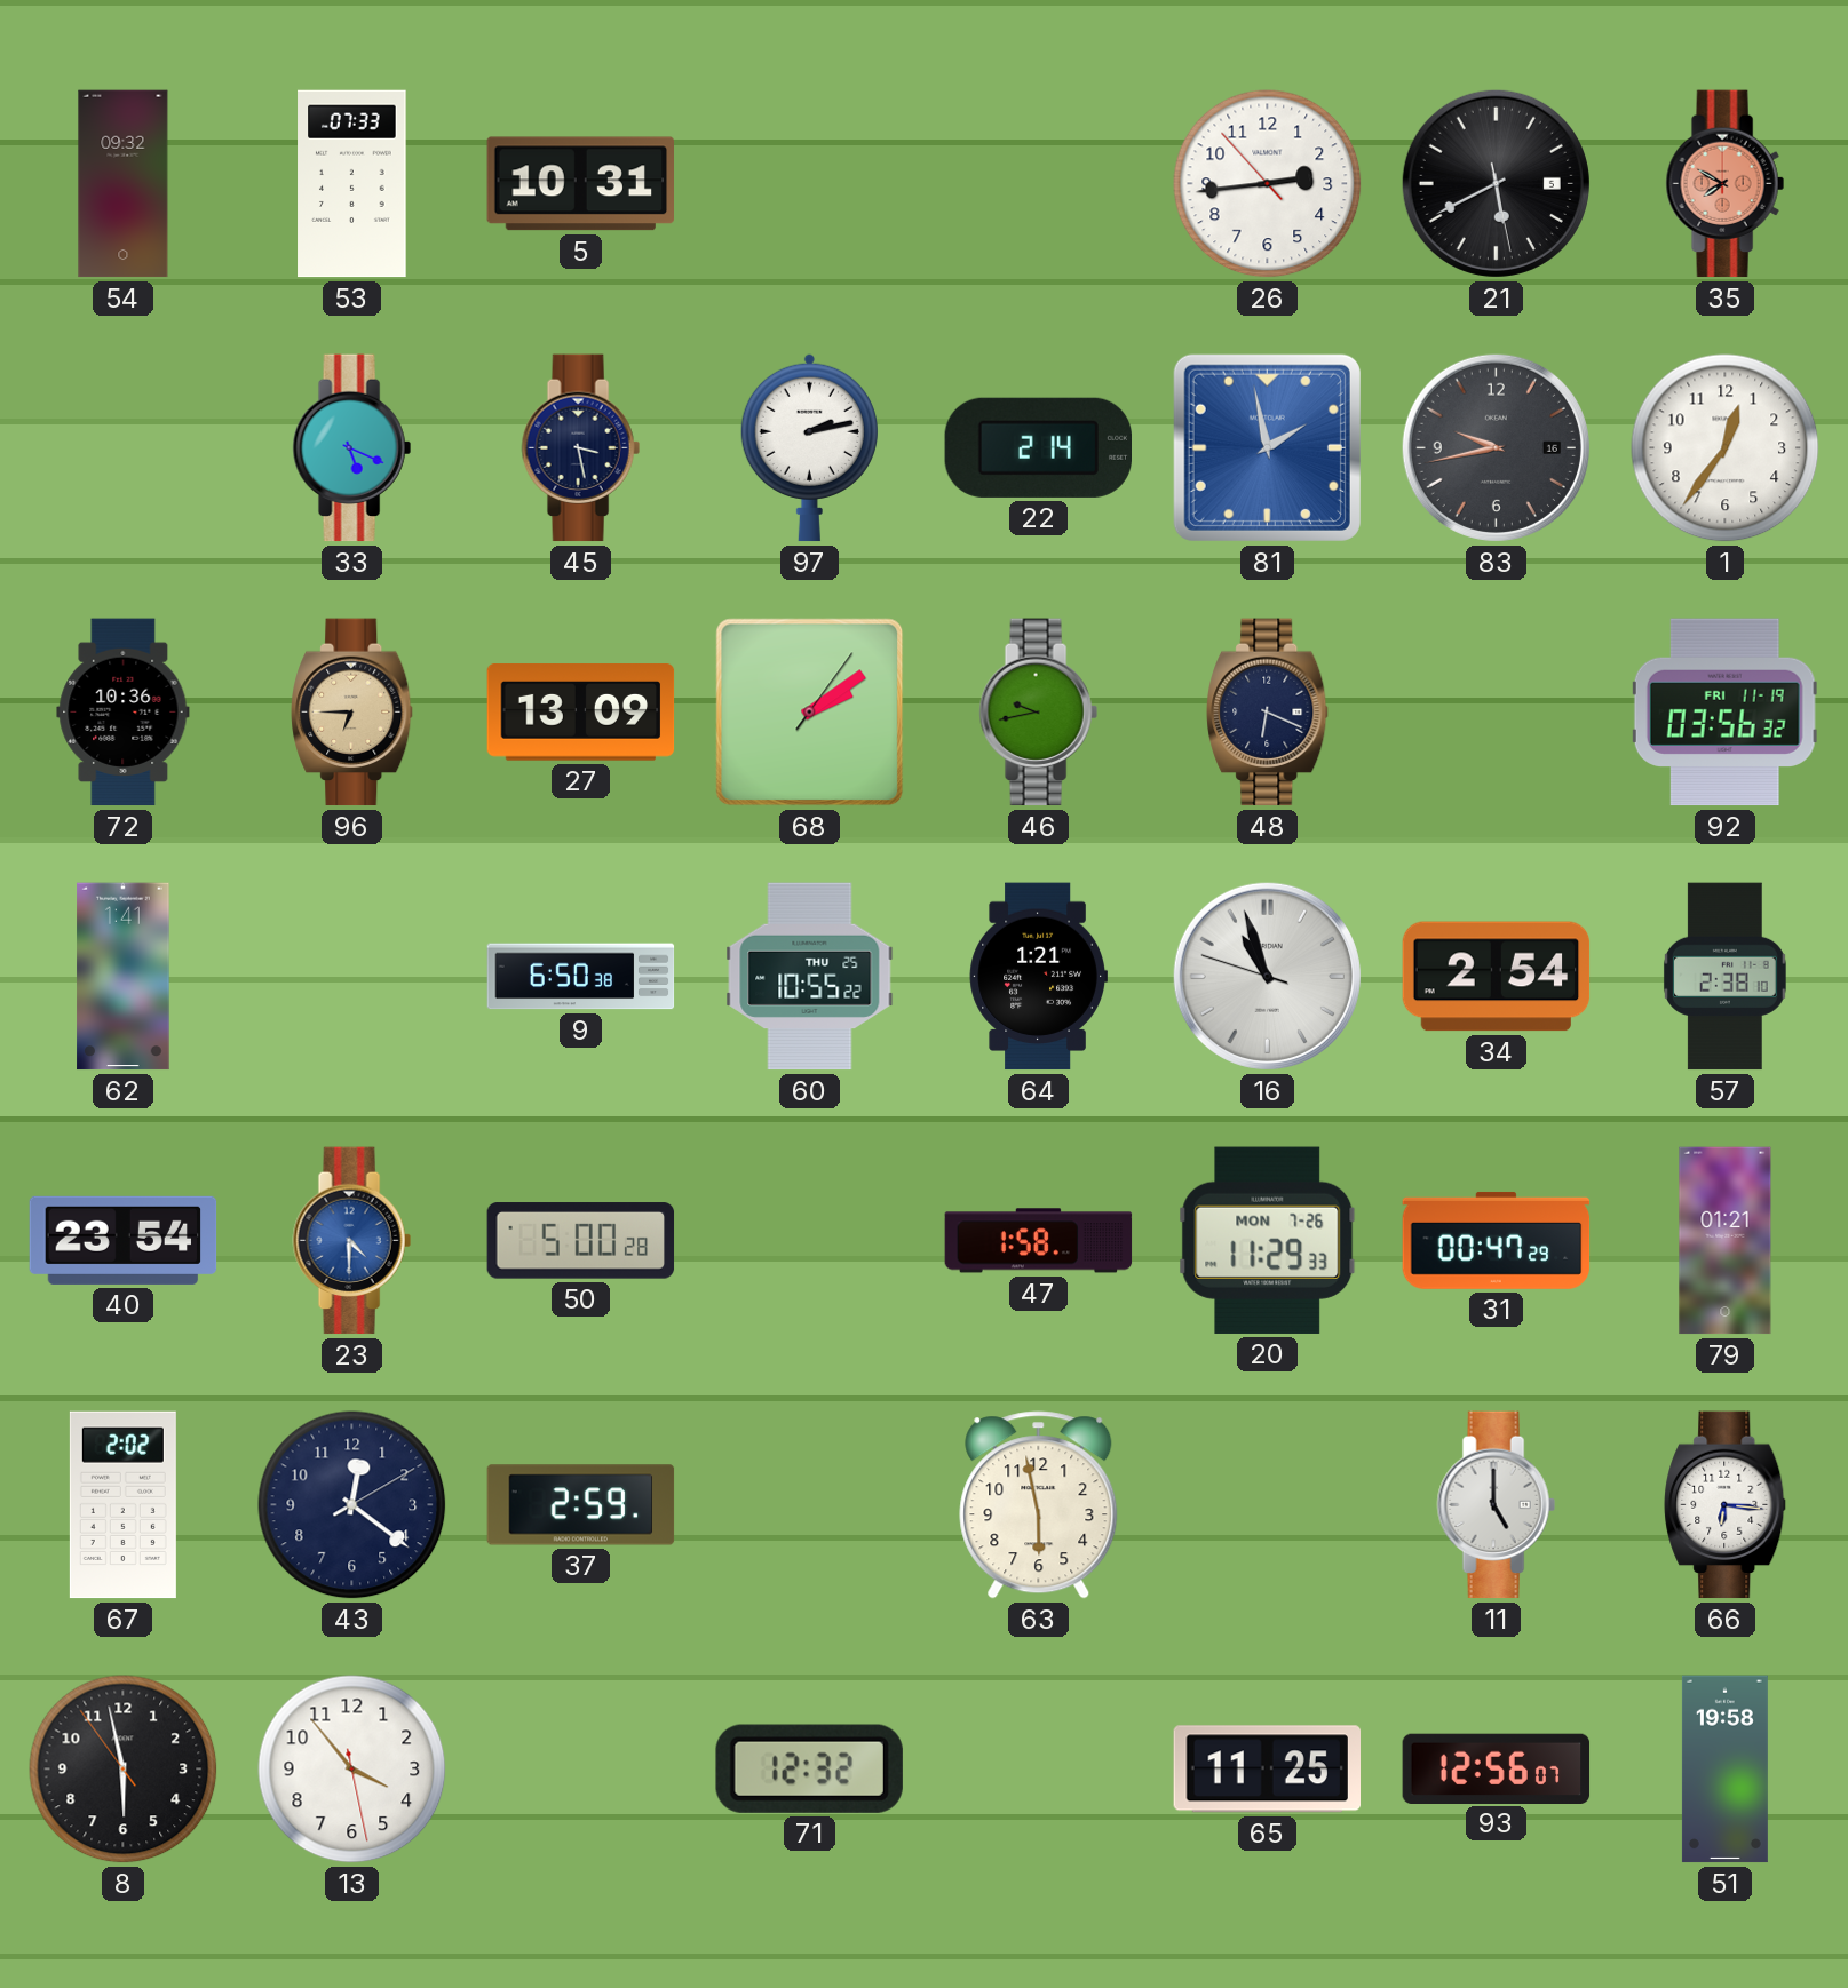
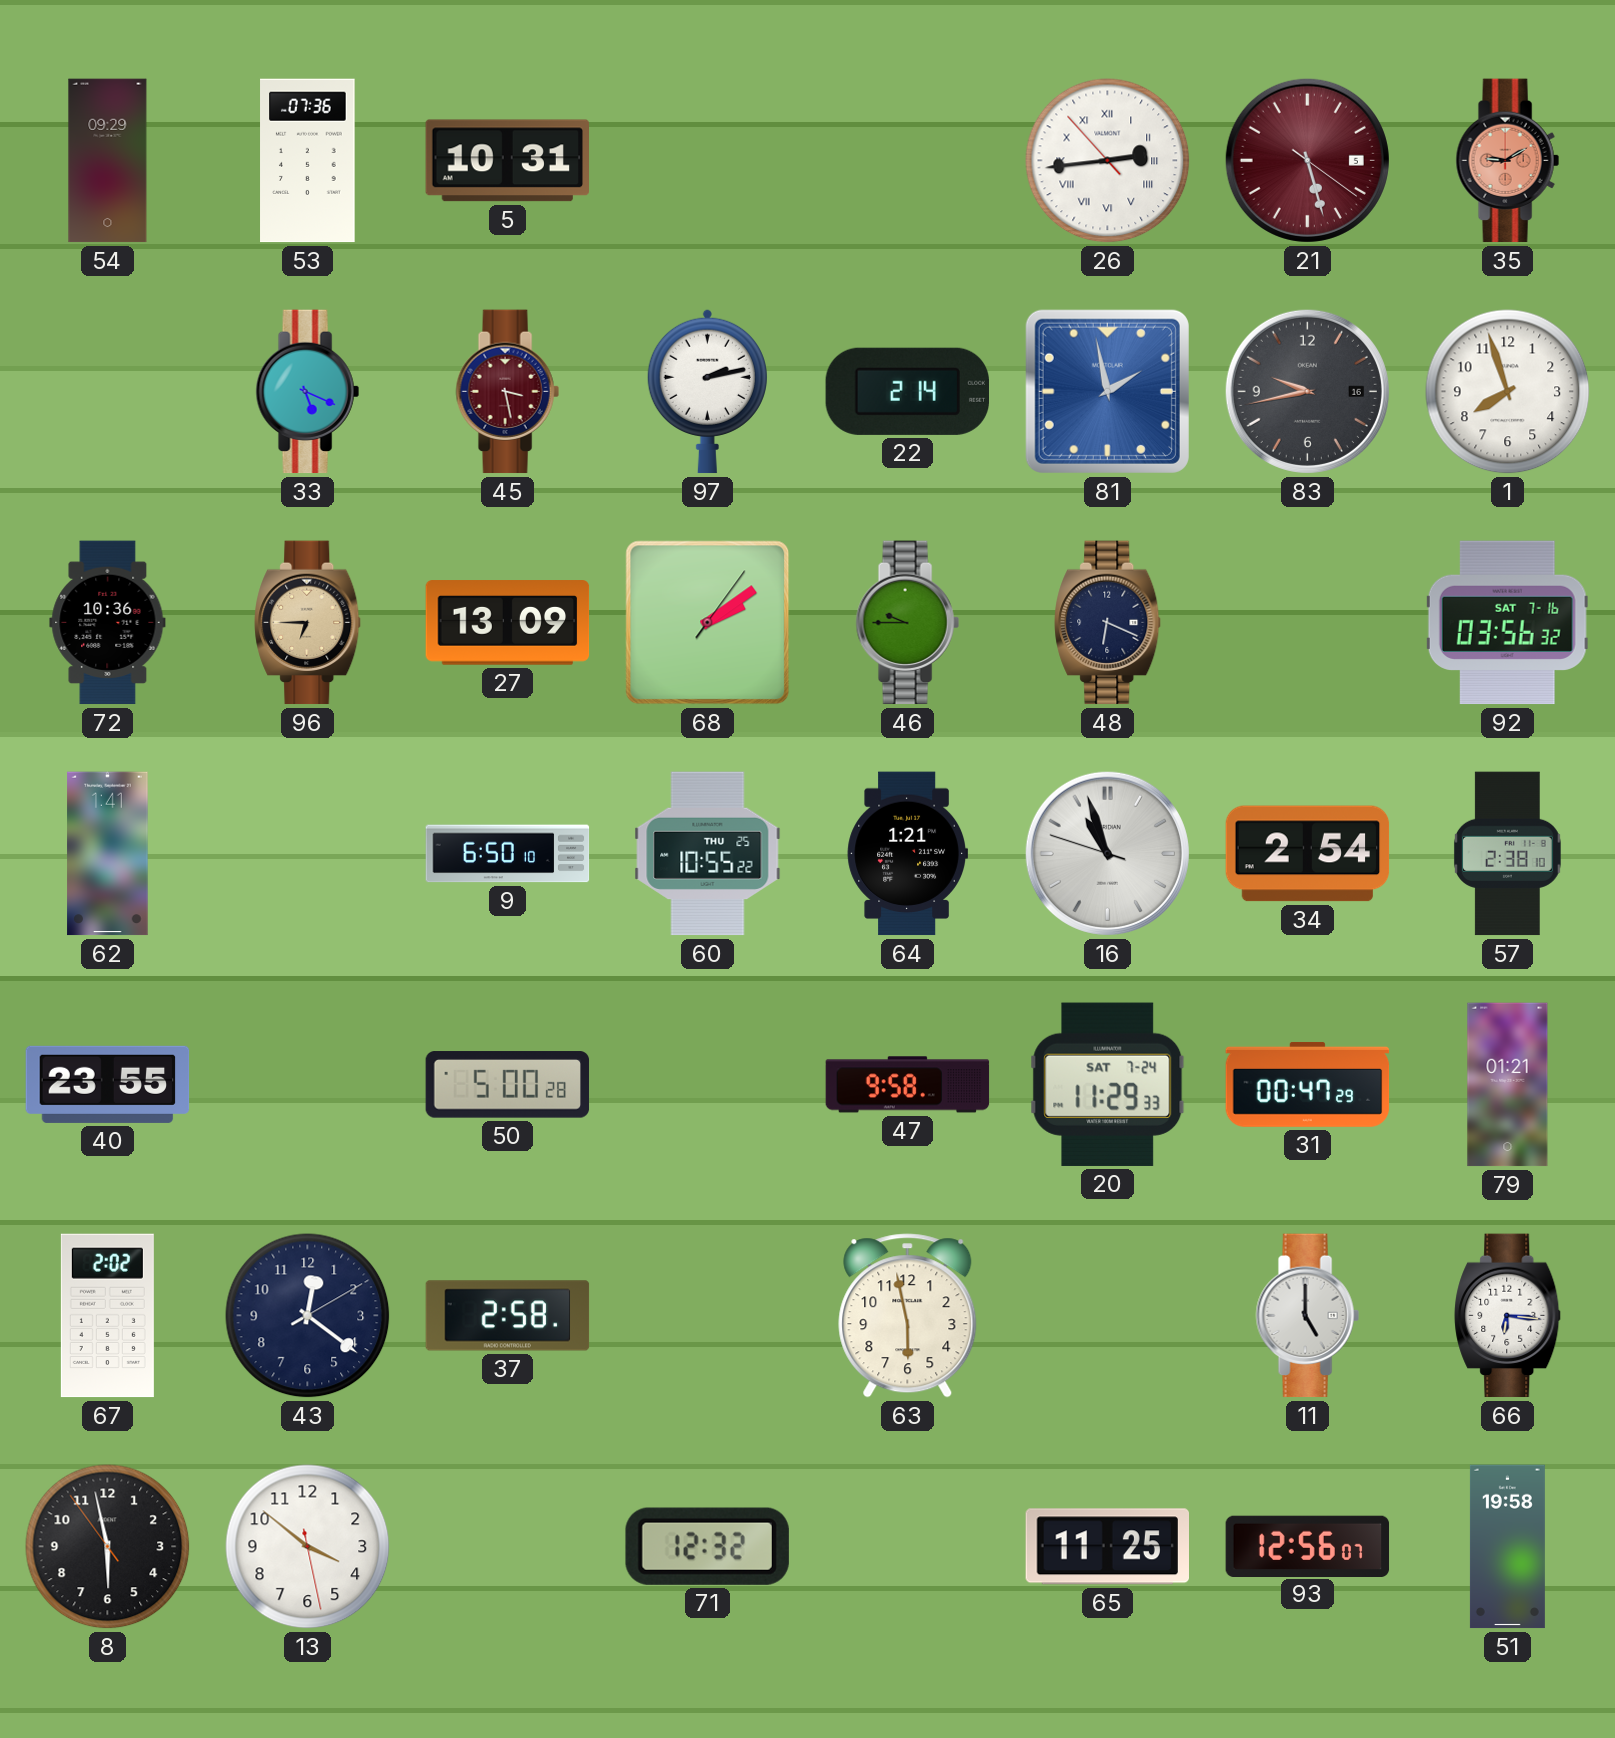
54: 09:32 -> 09:29 (108, 161)
53: 07:33 -> 07:36 (308, 161)
26 numerals: Arabic -> Roman (1108, 161)
21: 5:40 -> 5:27 (1307, 160)
21 dial: black -> burgundy (1307, 160)
35: 7:50 -> 9:10 (1507, 161)
45 dial: navy -> burgundy (507, 392)
1: 12:36 -> 7:57 (1508, 392)
46: 9:43 -> 9:45 (907, 623)
92 date: FRI 11-19 -> SAT 7-16 (1507, 623)
9: 6:50:38 -> 6:50:10 (508, 854)
40: 23:54 -> 23:55 (108, 1084)
23: 4:30 -> none (351, 1241)
47: 1:58 -> 9:58 (908, 1085)
20 date: MON 7-26 -> SAT 7-24 (1108, 1084)
37: 2:59 -> 2:58 (508, 1316)
13: 3:53 -> 3:51 (308, 1547)
